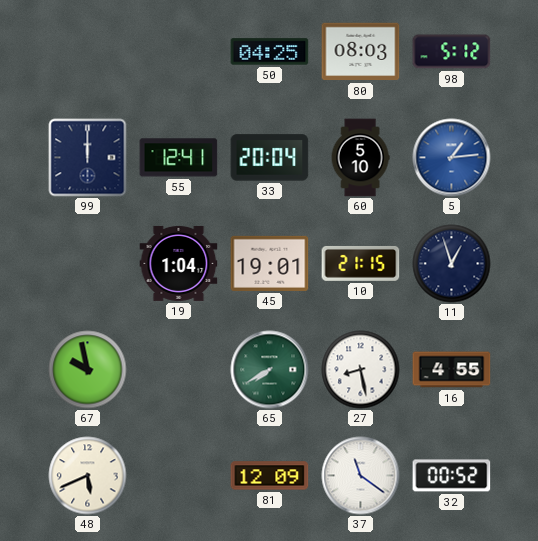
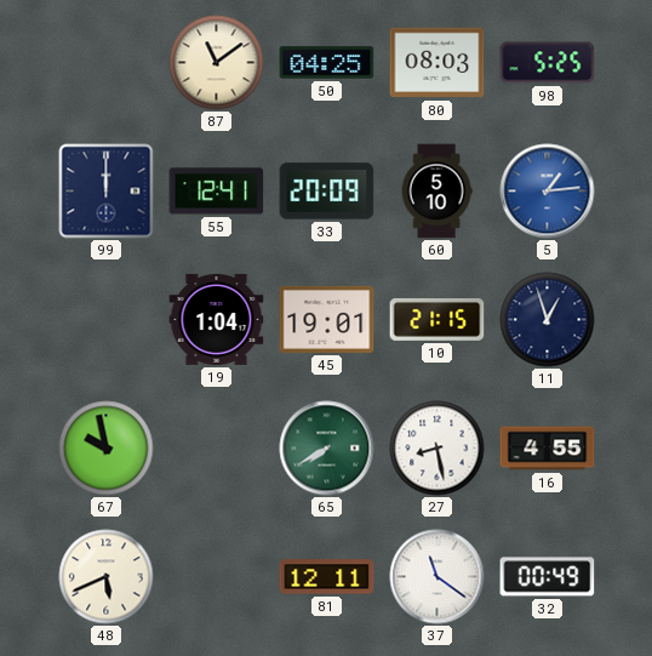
87: none -> 11:09 (217, 63)
98: 5:12 -> 5:25 (548, 63)
33: 20:04 -> 20:09 (327, 192)
81: 12:09 -> 12:11 (327, 577)
32: 00:52 -> 00:49 (548, 577)
